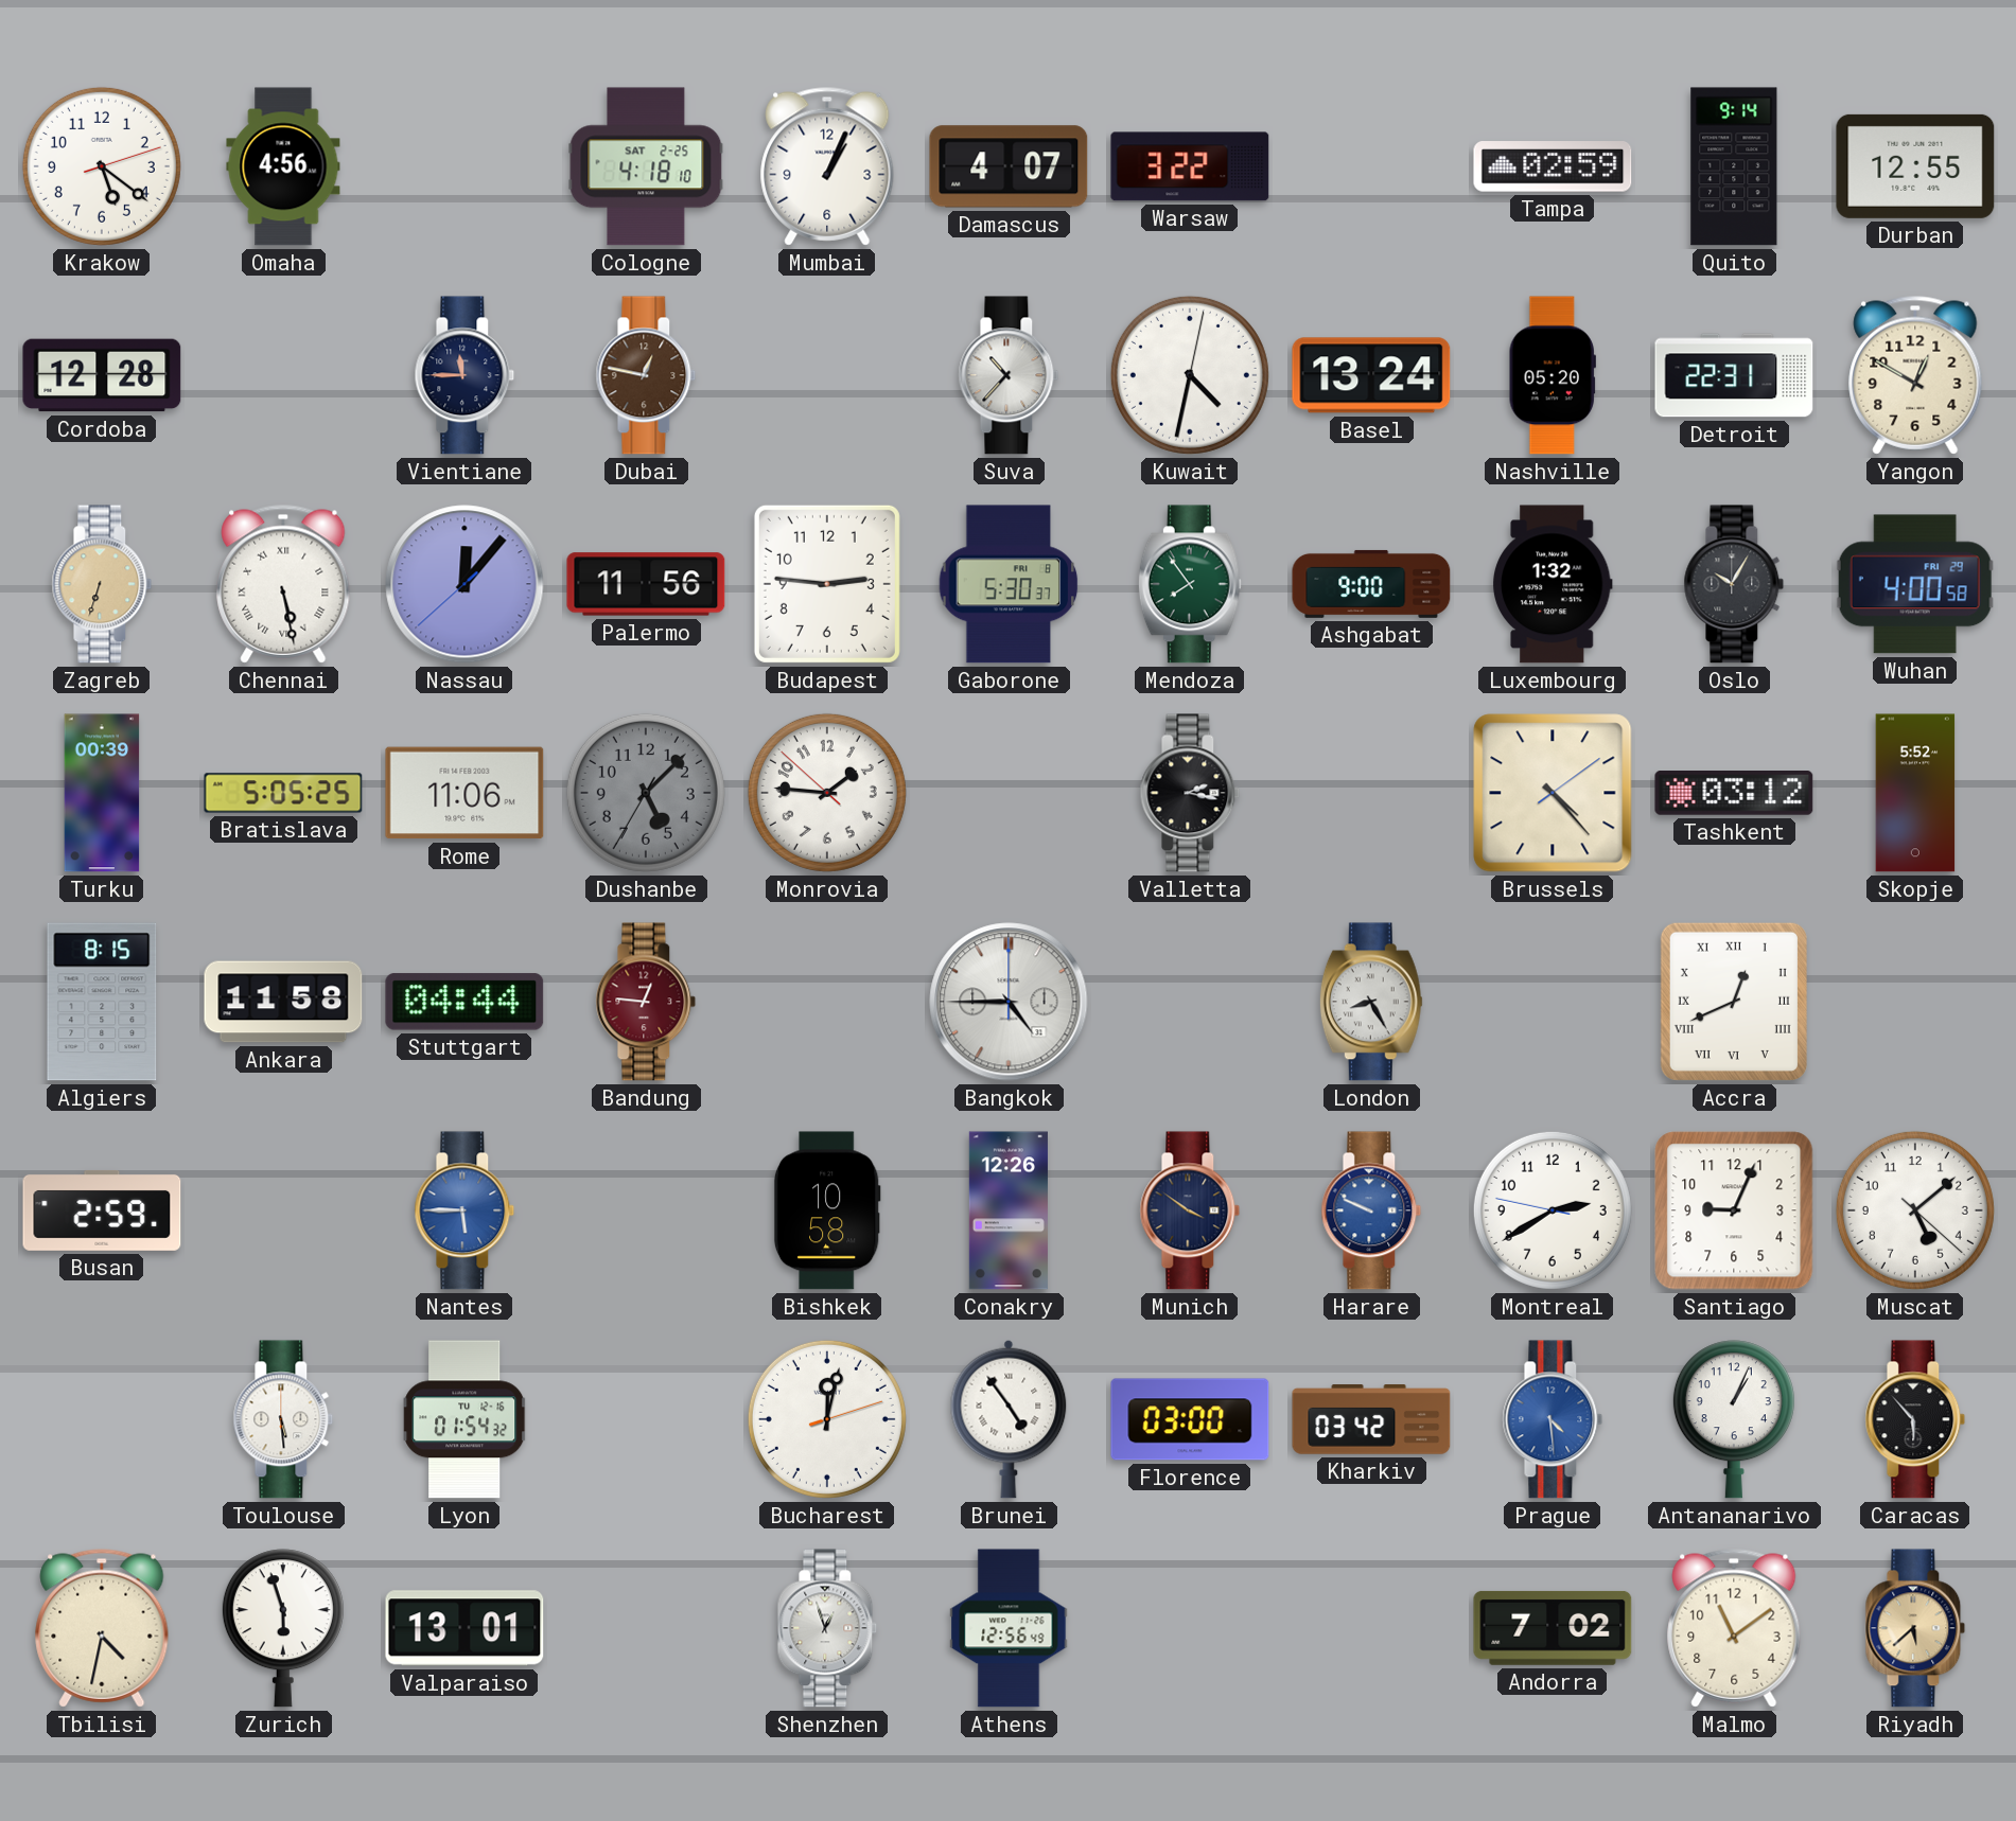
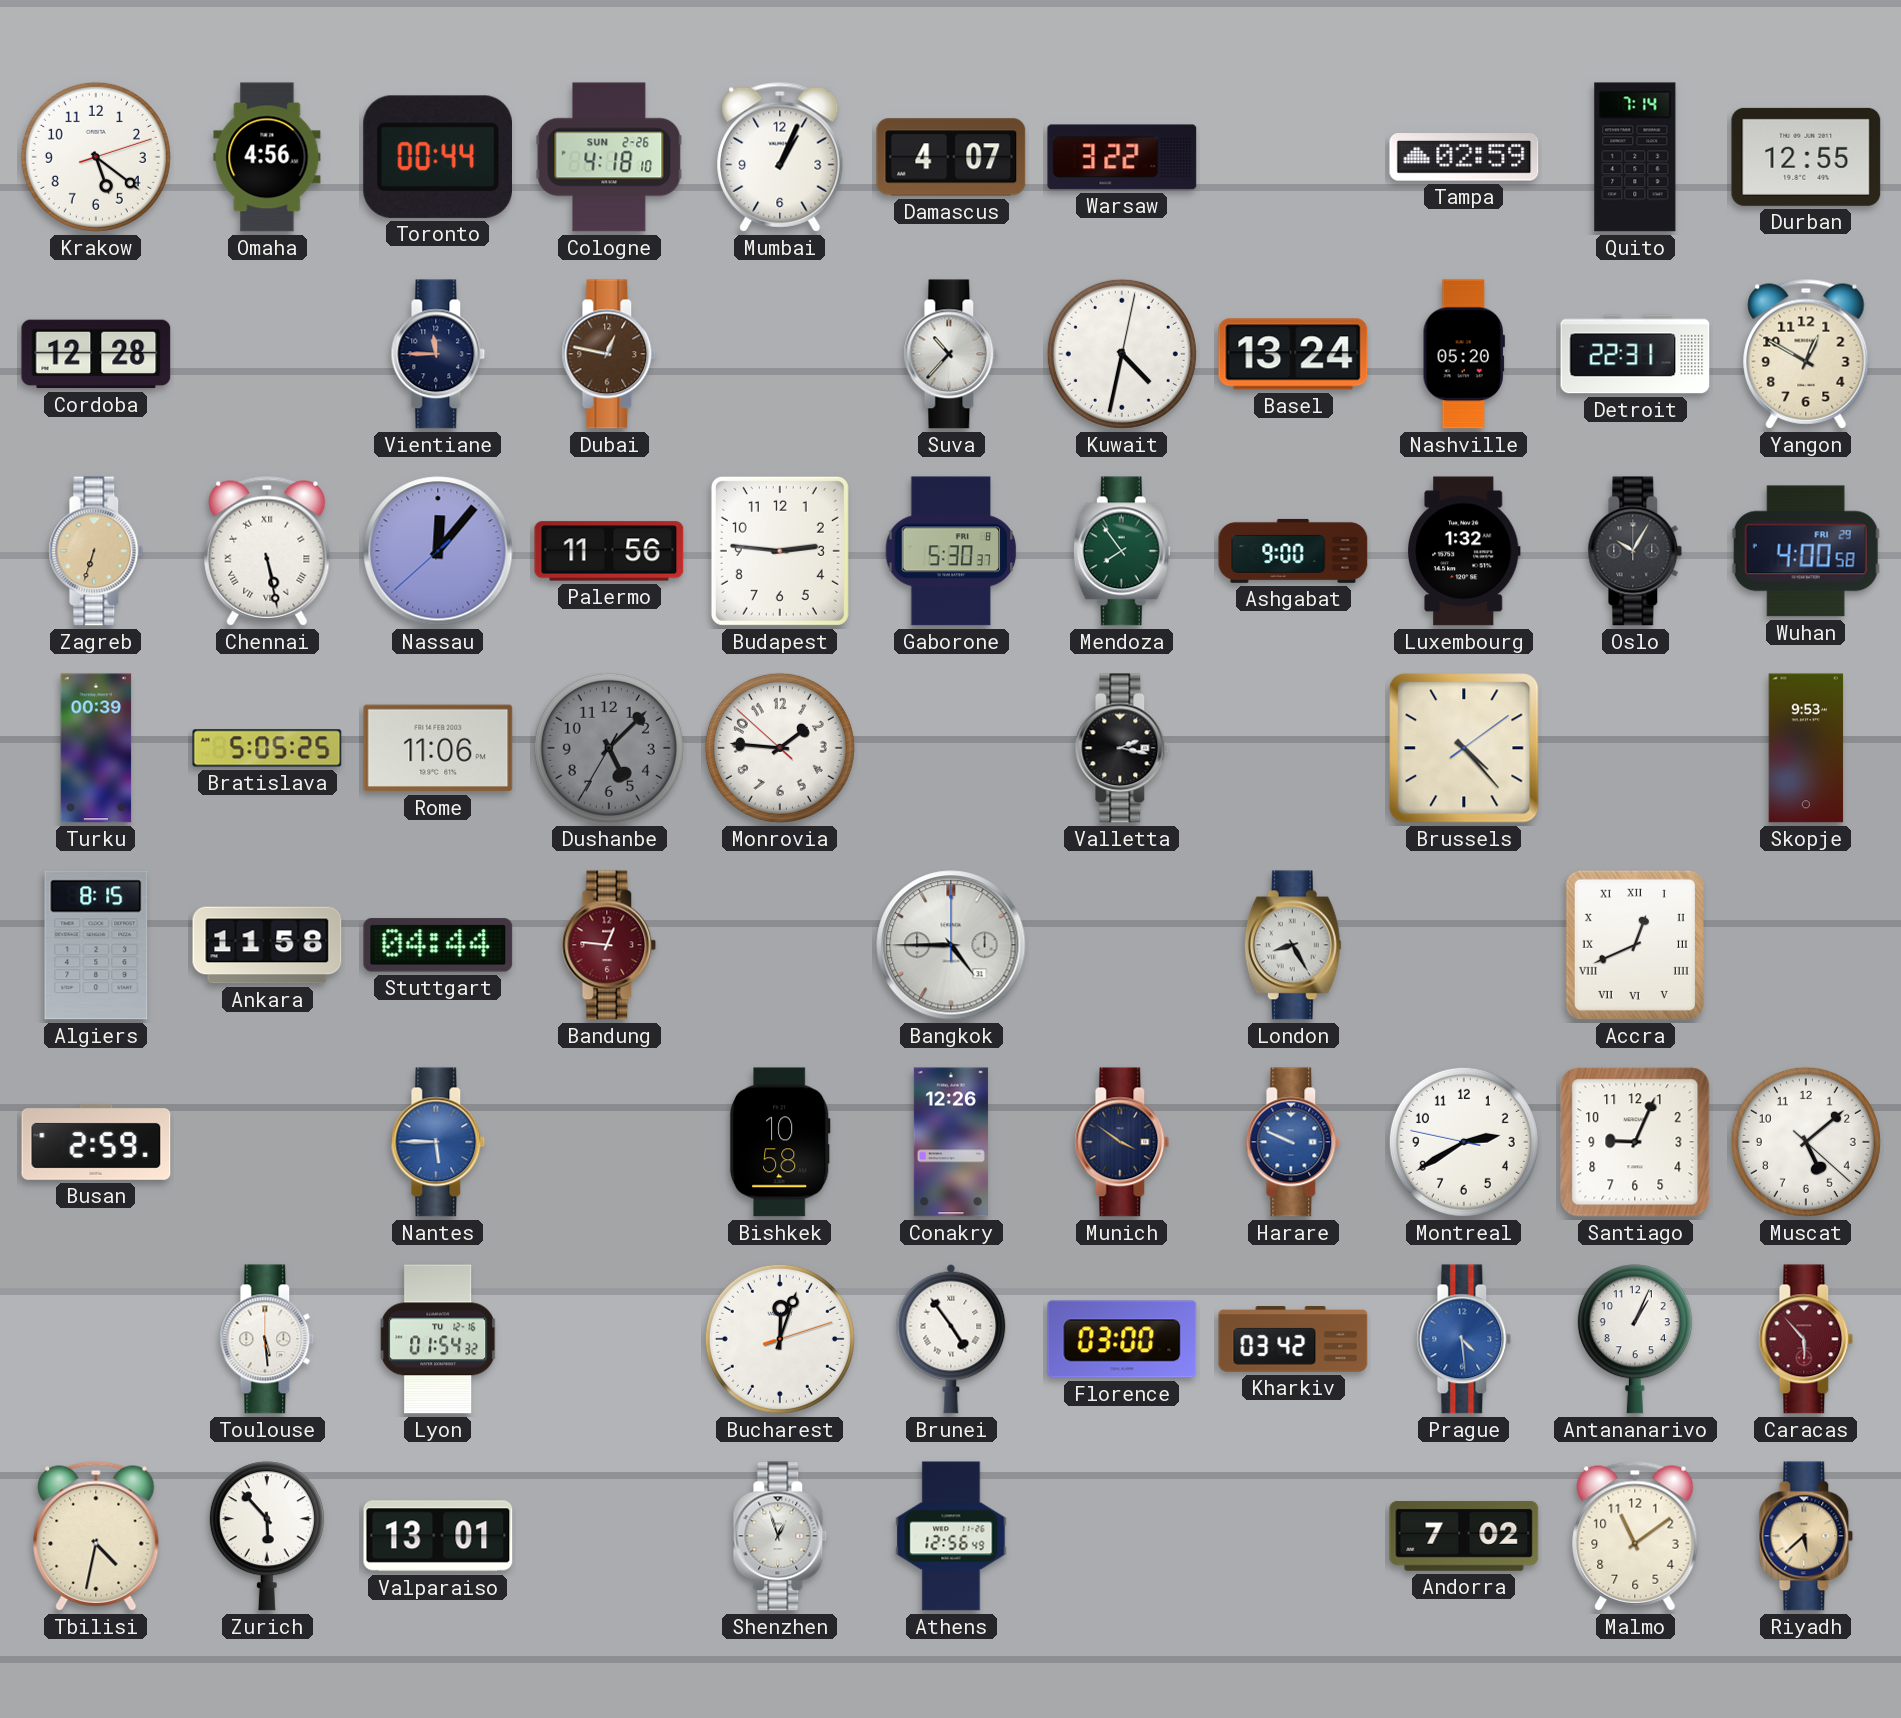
Toronto: none -> 00:44 (437, 157)
Cologne date: SAT 2-25 -> SUN 2-26 (609, 157)
Quito: 9:14 -> 7:14 (1635, 157)
Tashkent: 03:12 -> none (1734, 793)
Skopje: 5:52 -> 9:53 (1806, 748)
Bucharest: 12:02 -> 12:03 (780, 1339)
Caracas dial: black -> burgundy (1806, 1339)
Zurich: 5:57 -> 5:53 (267, 1536)
